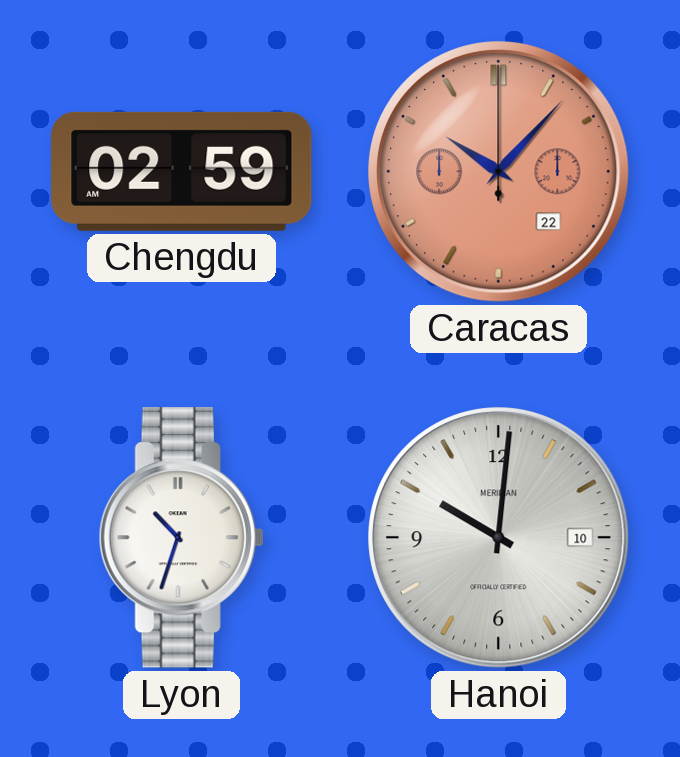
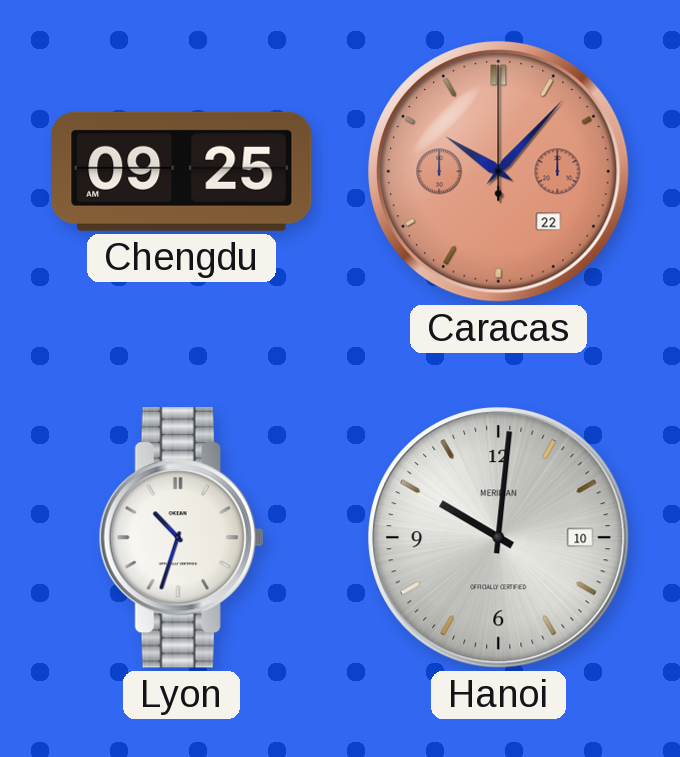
Chengdu: 02:59 -> 09:25 (182, 171)
